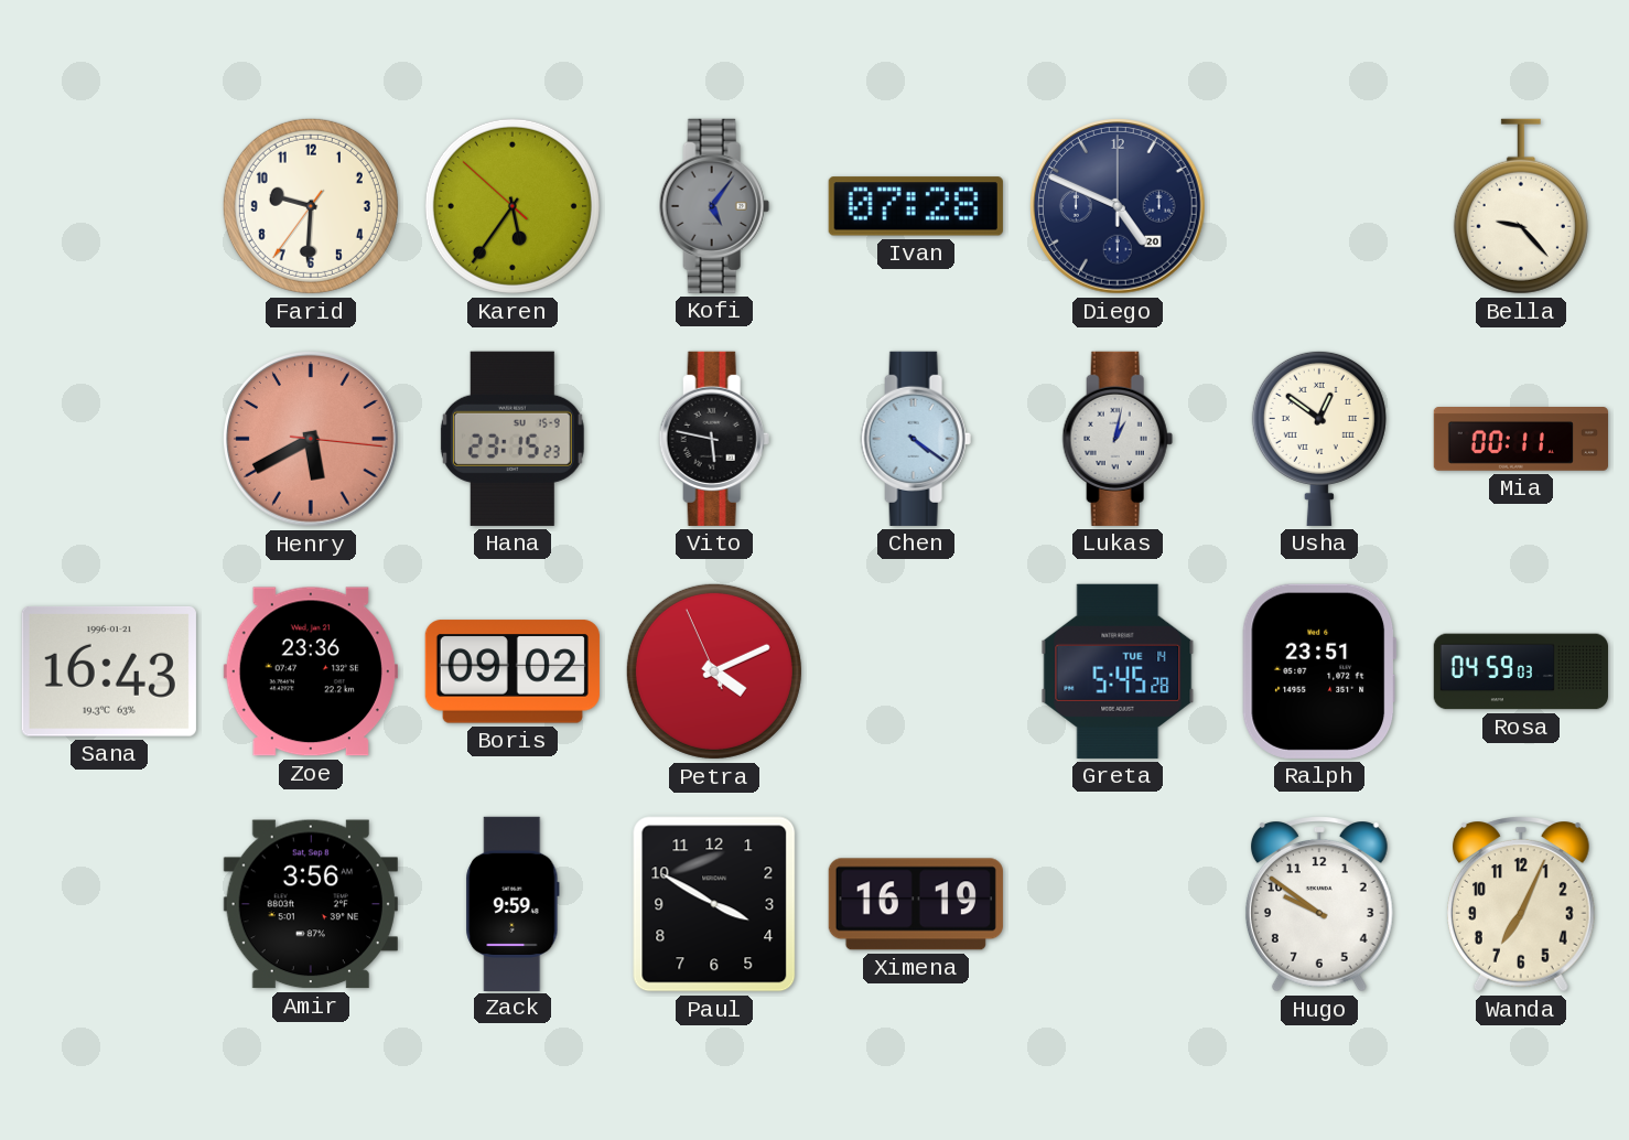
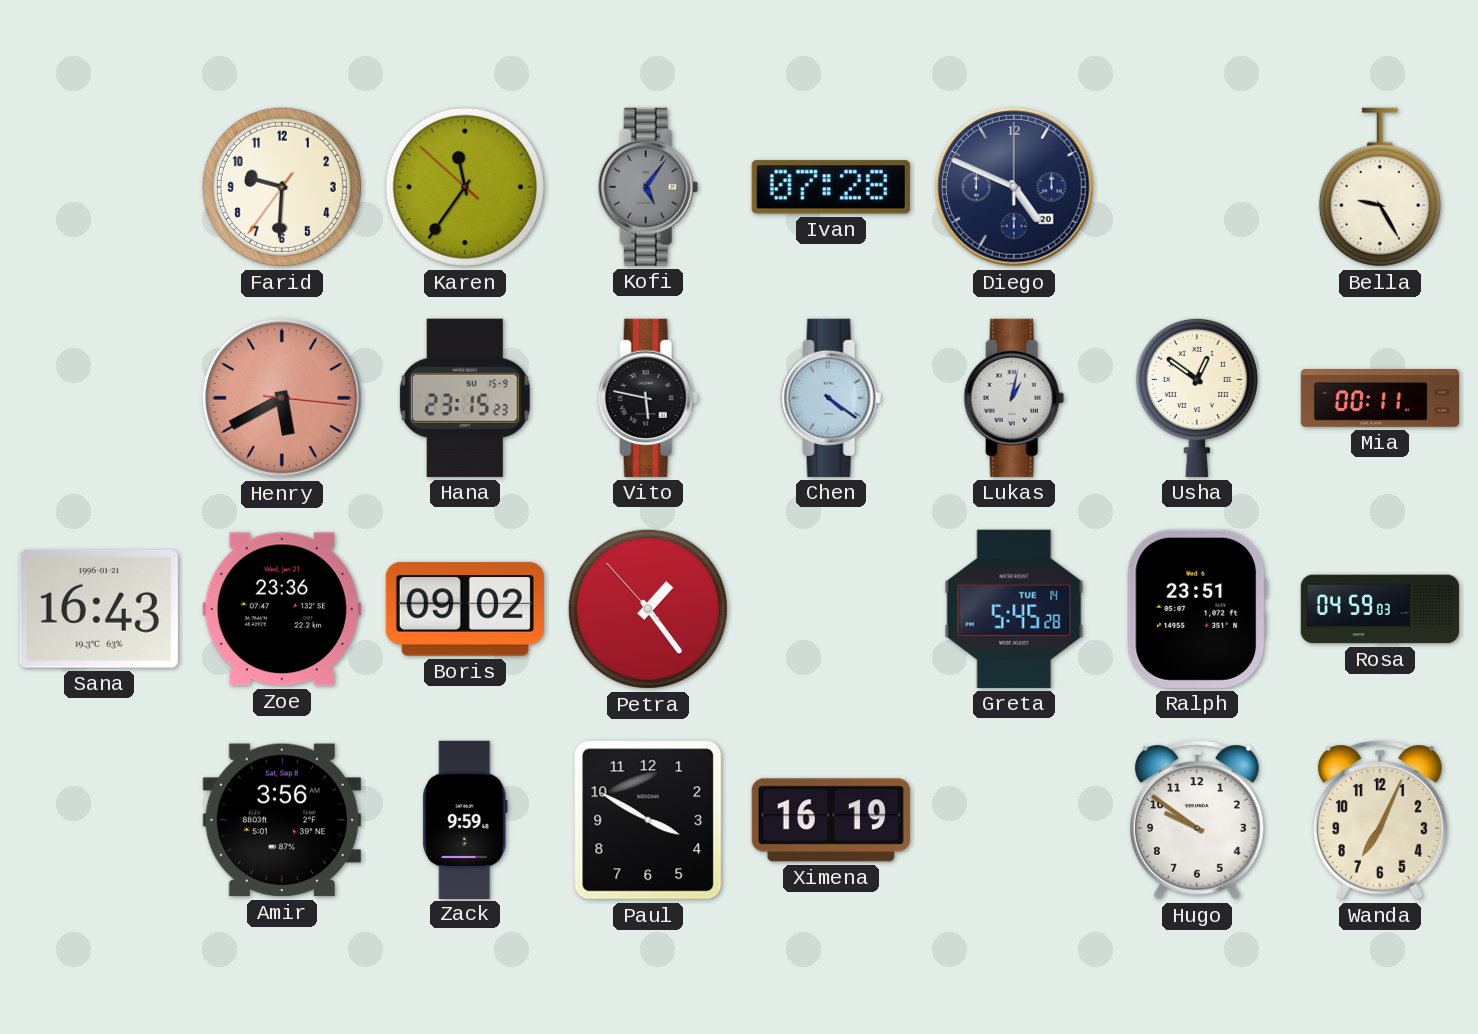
Karen: 5:35 -> 11:35 (465, 187)
Bella: 9:23 -> 9:25 (1380, 187)
Petra: 4:10 -> 1:23 (648, 609)
